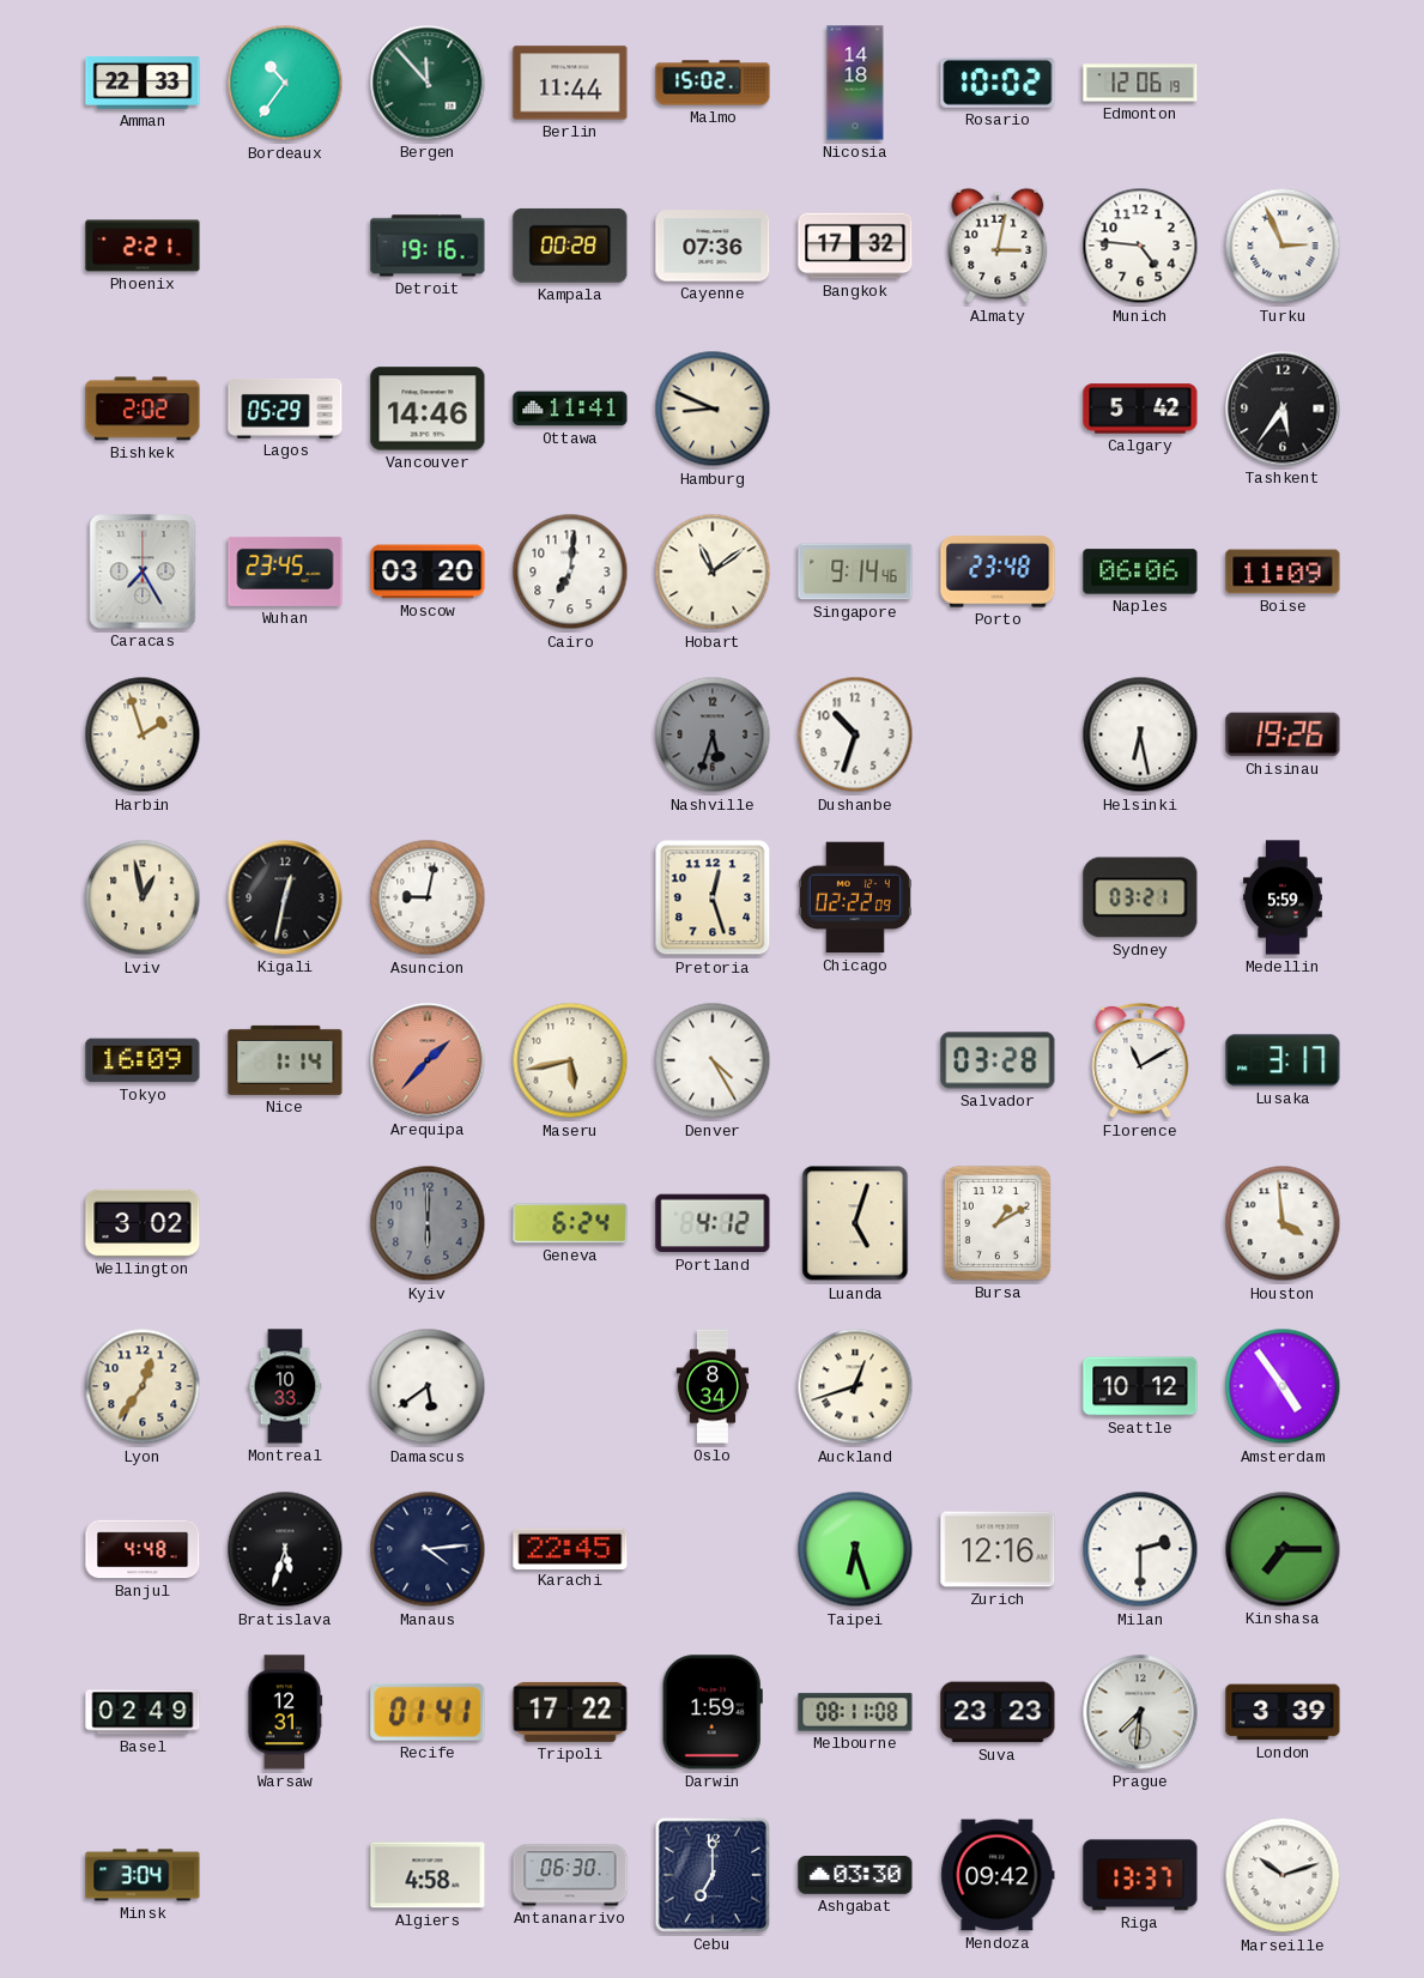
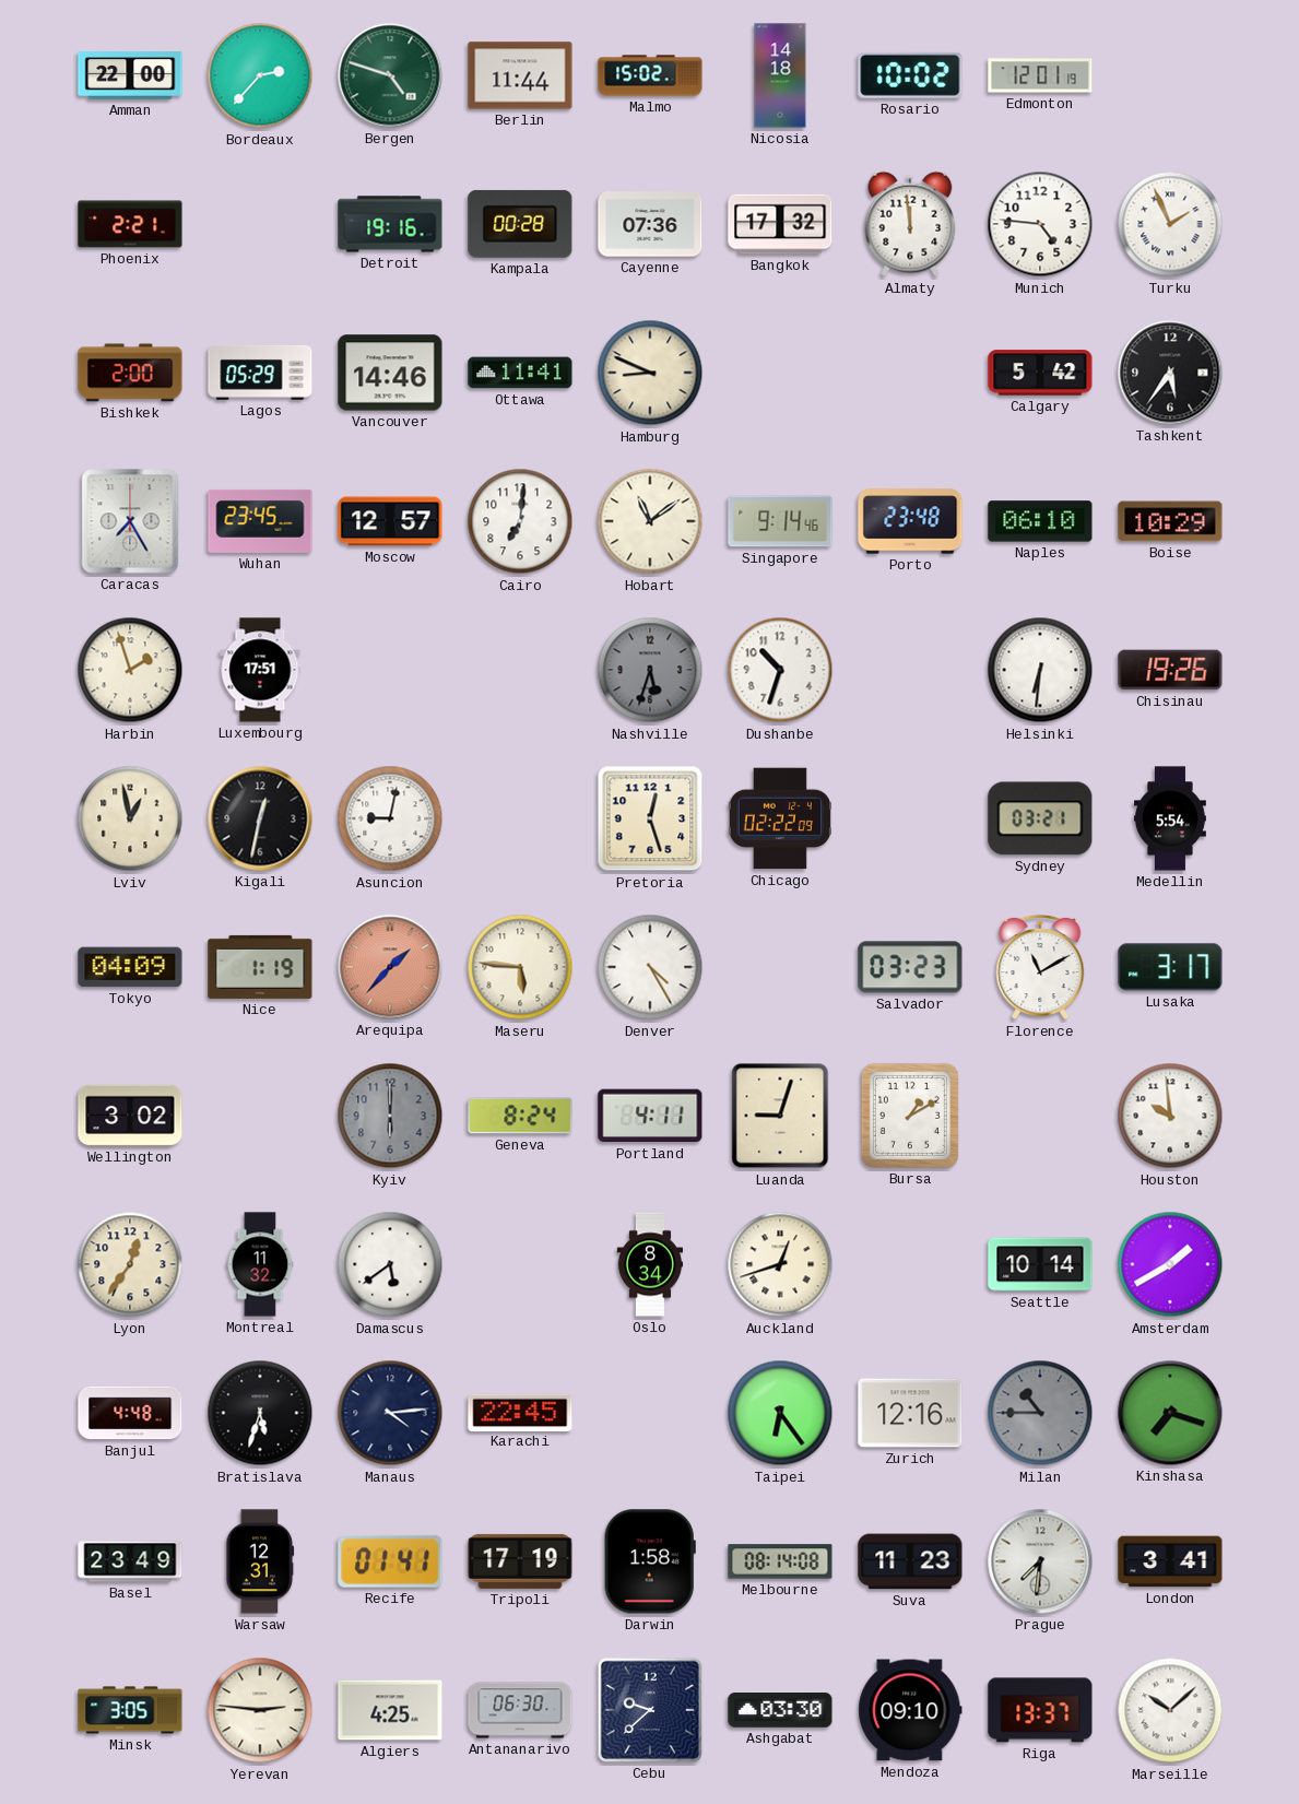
Amman: 22:33 -> 22:00 (130, 75)
Bordeaux: 10:36 -> 2:37 (260, 75)
Bergen: 11:53 -> 4:48 (390, 75)
Edmonton: 12:06 -> 12:01 (1040, 75)
Almaty: 3:02 -> 11:59 (910, 224)
Turku: 2:56 -> 1:56 (1170, 224)
Bishkek: 2:02 -> 2:00 (130, 373)
Moscow: 03:20 -> 12:57 (390, 521)
Naples: 06:06 -> 06:10 (1040, 521)
Boise: 11:09 -> 10:29 (1170, 521)
Luxembourg: none -> 17:51 (260, 670)
Helsinki: 6:28 -> 6:31 (1040, 670)
Medellin: 5:59 -> 5:54 (1171, 818)
Tokyo: 16:09 -> 04:09 (130, 967)
Nice: 1:14 -> 1:19 (260, 967)
Maseru: 5:43 -> 5:46 (520, 967)
Salvador: 03:28 -> 03:23 (910, 967)
Geneva: 6:24 -> 8:24 (520, 1116)
Portland: 4:12 -> 4:11 (650, 1116)
Luanda: 5:03 -> 9:03 (780, 1116)
Houston: 3:59 -> 9:59 (1170, 1116)
Montreal: 10:33 -> 11:32 (260, 1264)
Seattle: 10:12 -> 10:14 (1040, 1264)
Amsterdam: 4:54 -> 1:40 (1170, 1264)
Taipei: 6:27 -> 6:24 (780, 1413)
Milan: 2:30 -> 10:45 (1040, 1413)
Milan dial: white -> grey (1040, 1413)
Kinshasa: 7:15 -> 7:18 (1170, 1413)
Basel: 02:49 -> 23:49 (130, 1561)
Tripoli: 17:22 -> 17:19 (520, 1561)
Darwin: 1:59 -> 1:58 (650, 1561)
Melbourne: 08:11 -> 08:14 (780, 1561)
Suva: 23:23 -> 11:23 (910, 1561)
London: 3:39 -> 3:41 (1170, 1561)
Minsk: 3:04 -> 3:05 (130, 1710)
Yerevan: none -> 2:46 (260, 1710)
Algiers: 4:58 -> 4:25 (390, 1710)
Cebu: 7:00 -> 9:38 (650, 1710)
Mendoza: 09:42 -> 09:10 (910, 1710)
Marseille: 10:12 -> 10:08 (1170, 1710)
